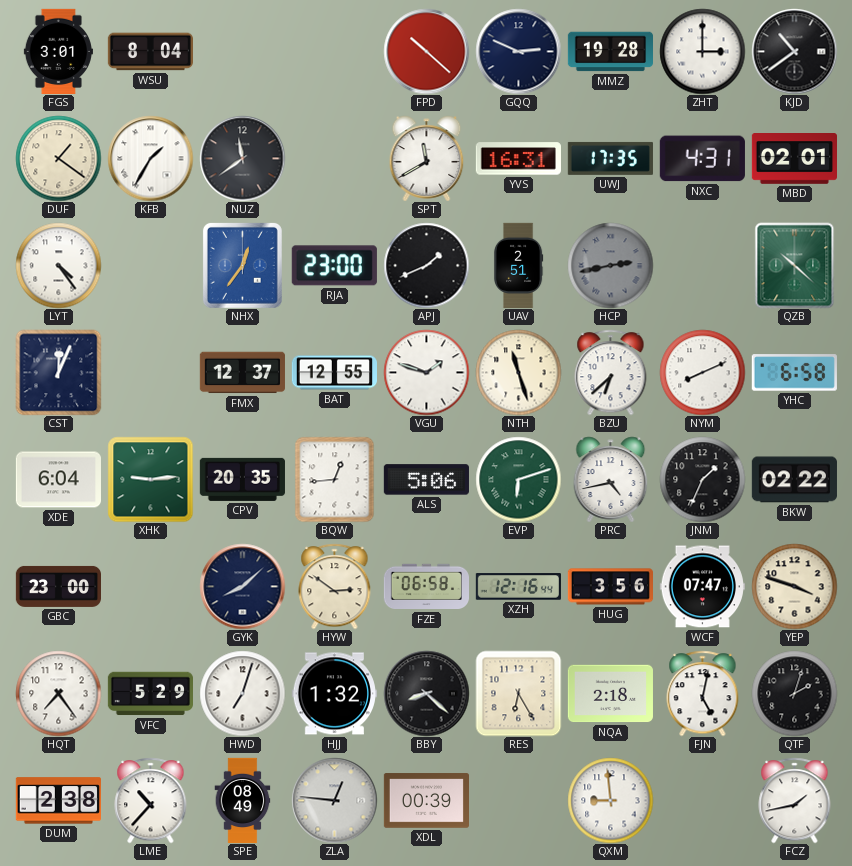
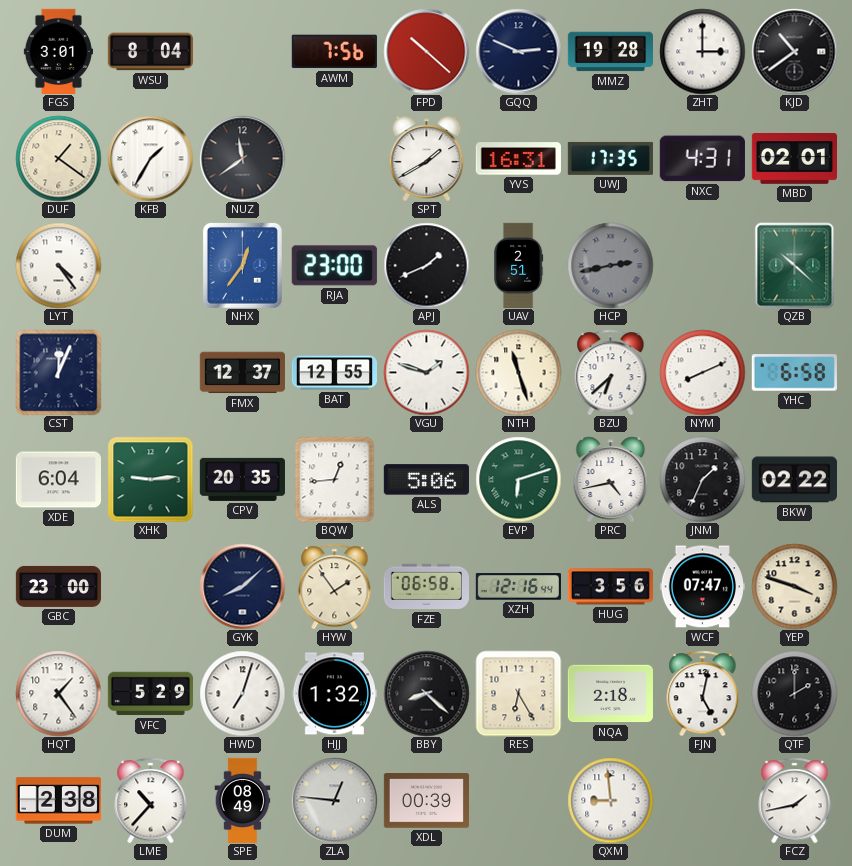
AWM: none -> 7:56 (334, 52)
SPT: 11:40 -> 1:40 (427, 158)
HYW: 2:51 -> 1:54 (335, 586)
HQT: 7:24 -> 1:24 (58, 693)
QTF: 2:03 -> 2:00 (794, 693)
